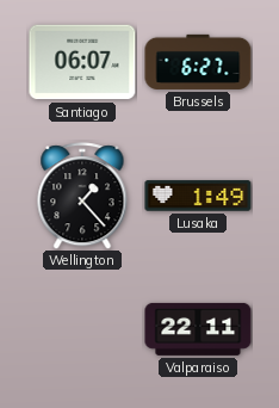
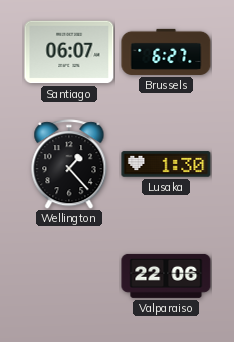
Lusaka: 1:49 -> 1:30 (166, 164)
Valparaiso: 22:11 -> 22:06 (166, 276)
